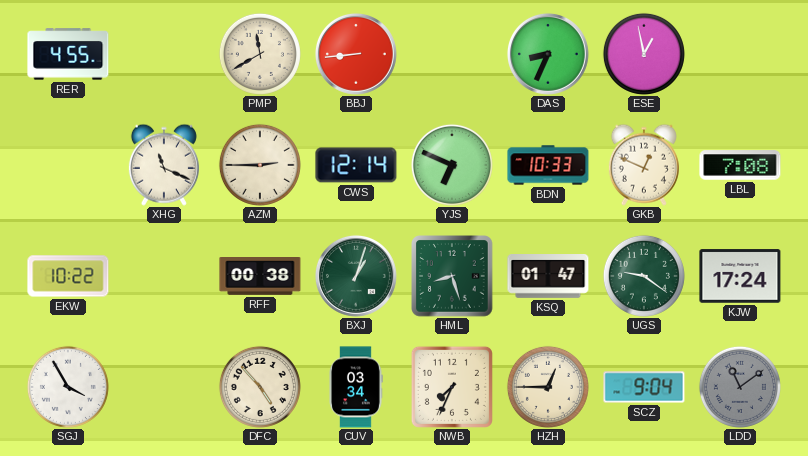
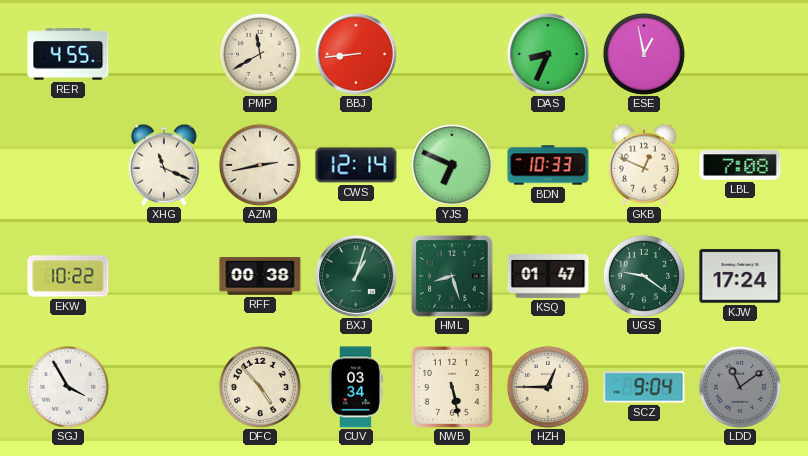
AZM: 2:45 -> 2:43 (260, 165)
NWB: 7:34 -> 5:28 (452, 387)
